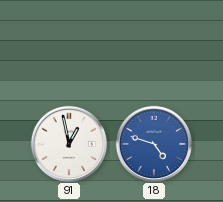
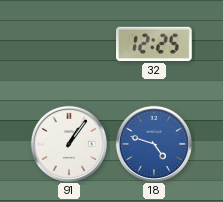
32: none -> 12:25 (155, 44)
91: 12:58 -> 1:06 (68, 143)
